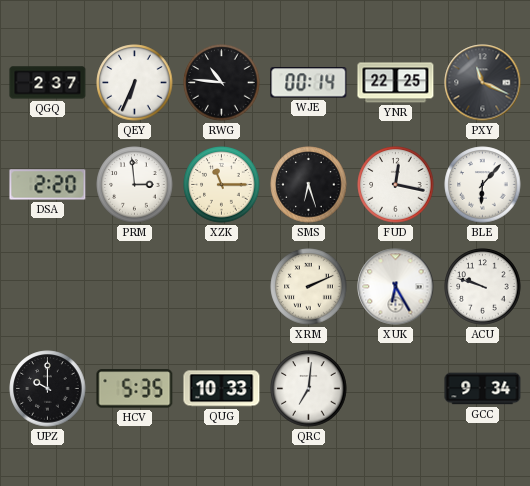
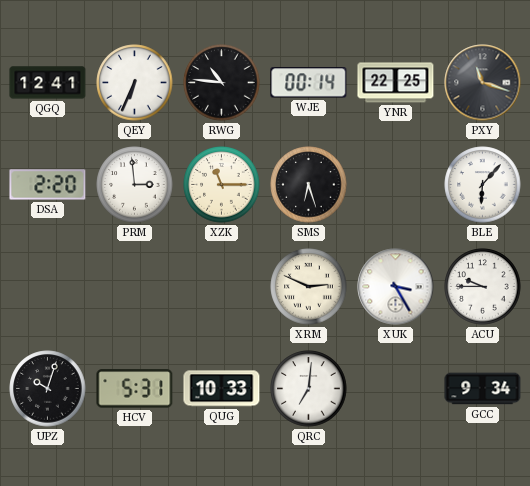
QGQ: 2:37 -> 12:41 (48, 83)
PXY: 11:19 -> 11:18 (483, 83)
FUD: 12:17 -> none (396, 185)
XRM: 2:11 -> 2:49 (309, 287)
XUK: 6:25 -> 3:25 (396, 287)
ACU: 9:48 -> 9:45 (483, 287)
UPZ: 10:00 -> 10:03 (48, 389)
HCV: 5:35 -> 5:31 (135, 389)
